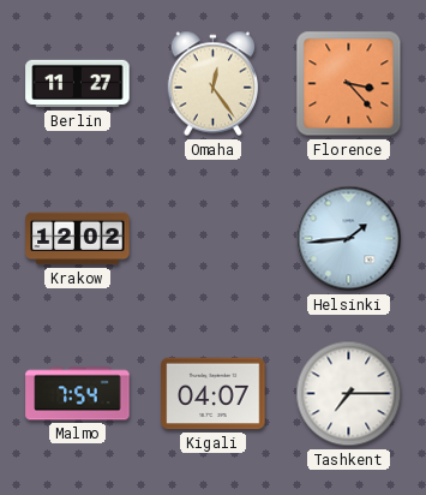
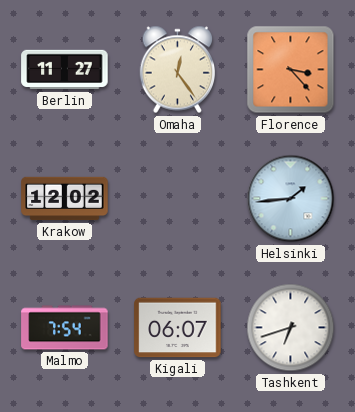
Kigali: 04:07 -> 06:07 (178, 328)
Tashkent: 7:15 -> 6:42 (291, 328)
